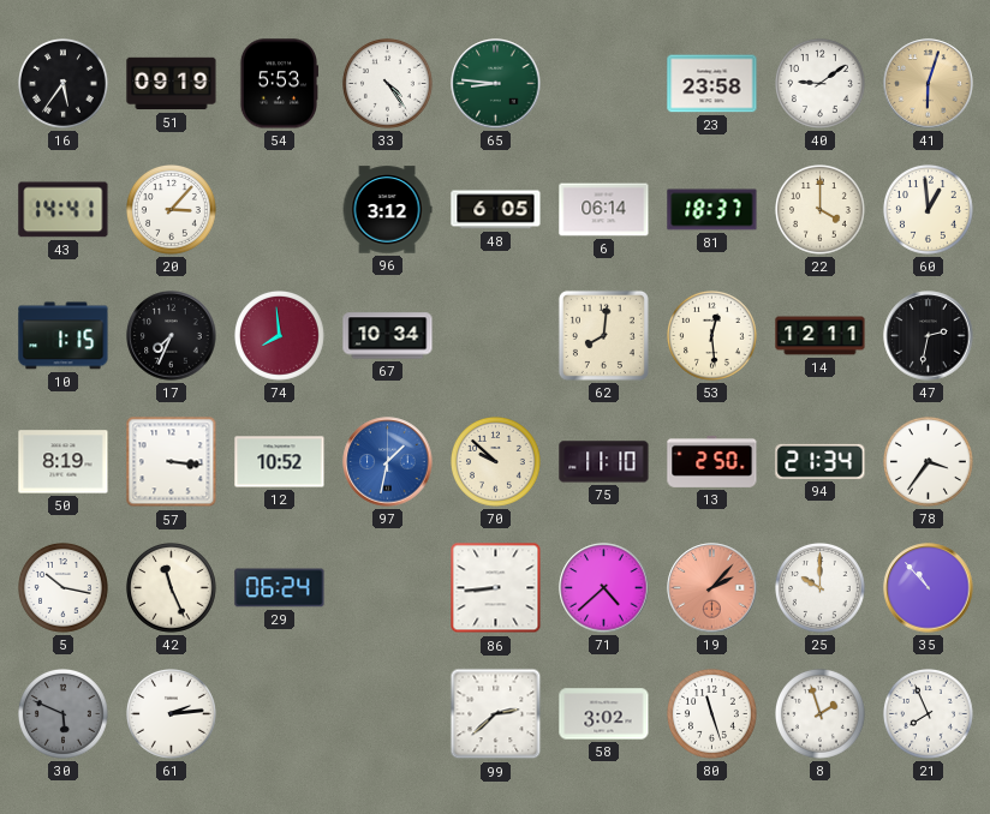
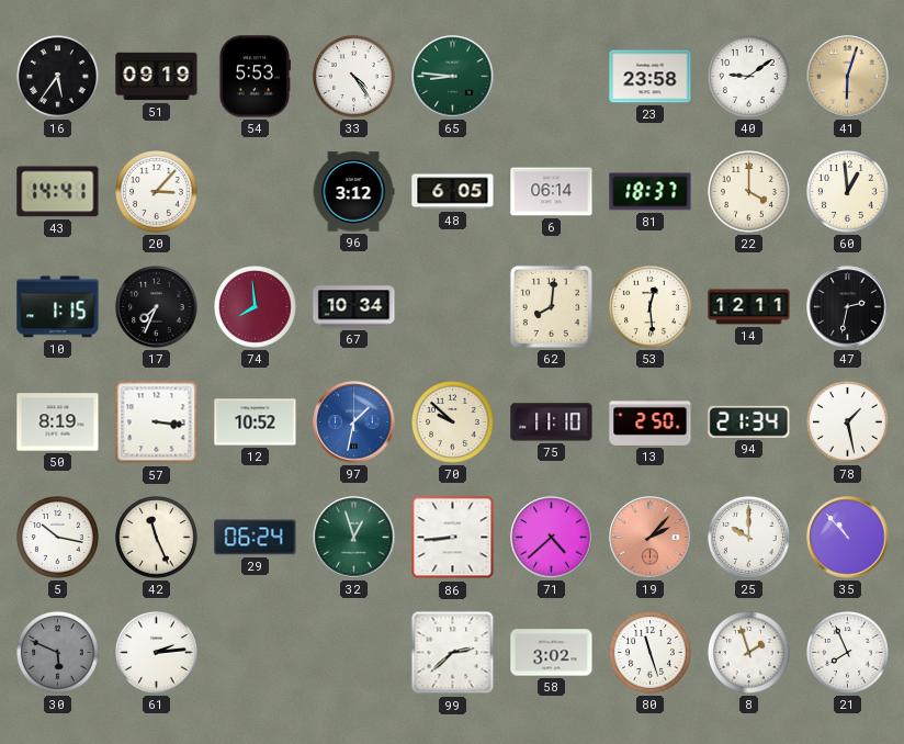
78: 3:36 -> 1:28 (848, 422)
32: none -> 12:57 (354, 538)
